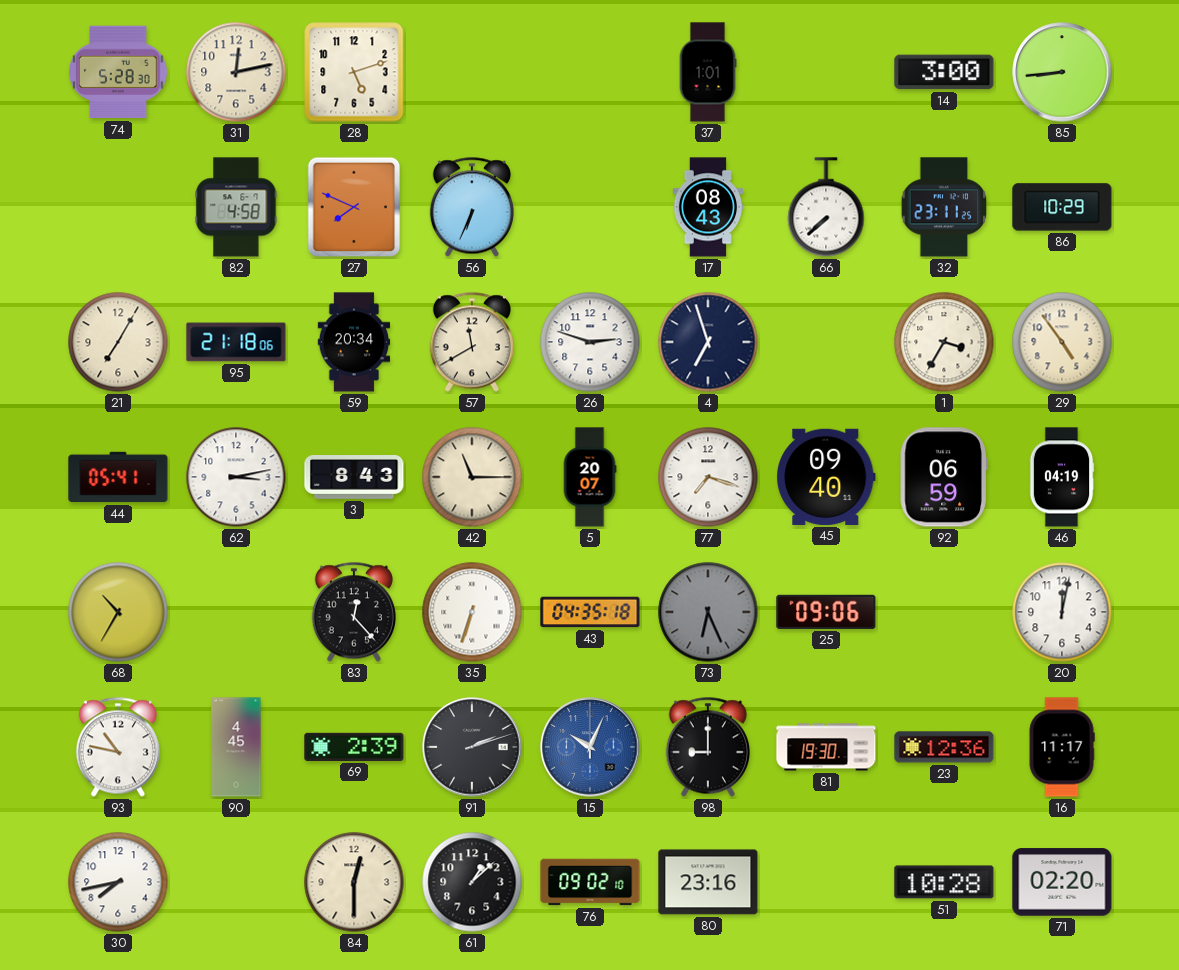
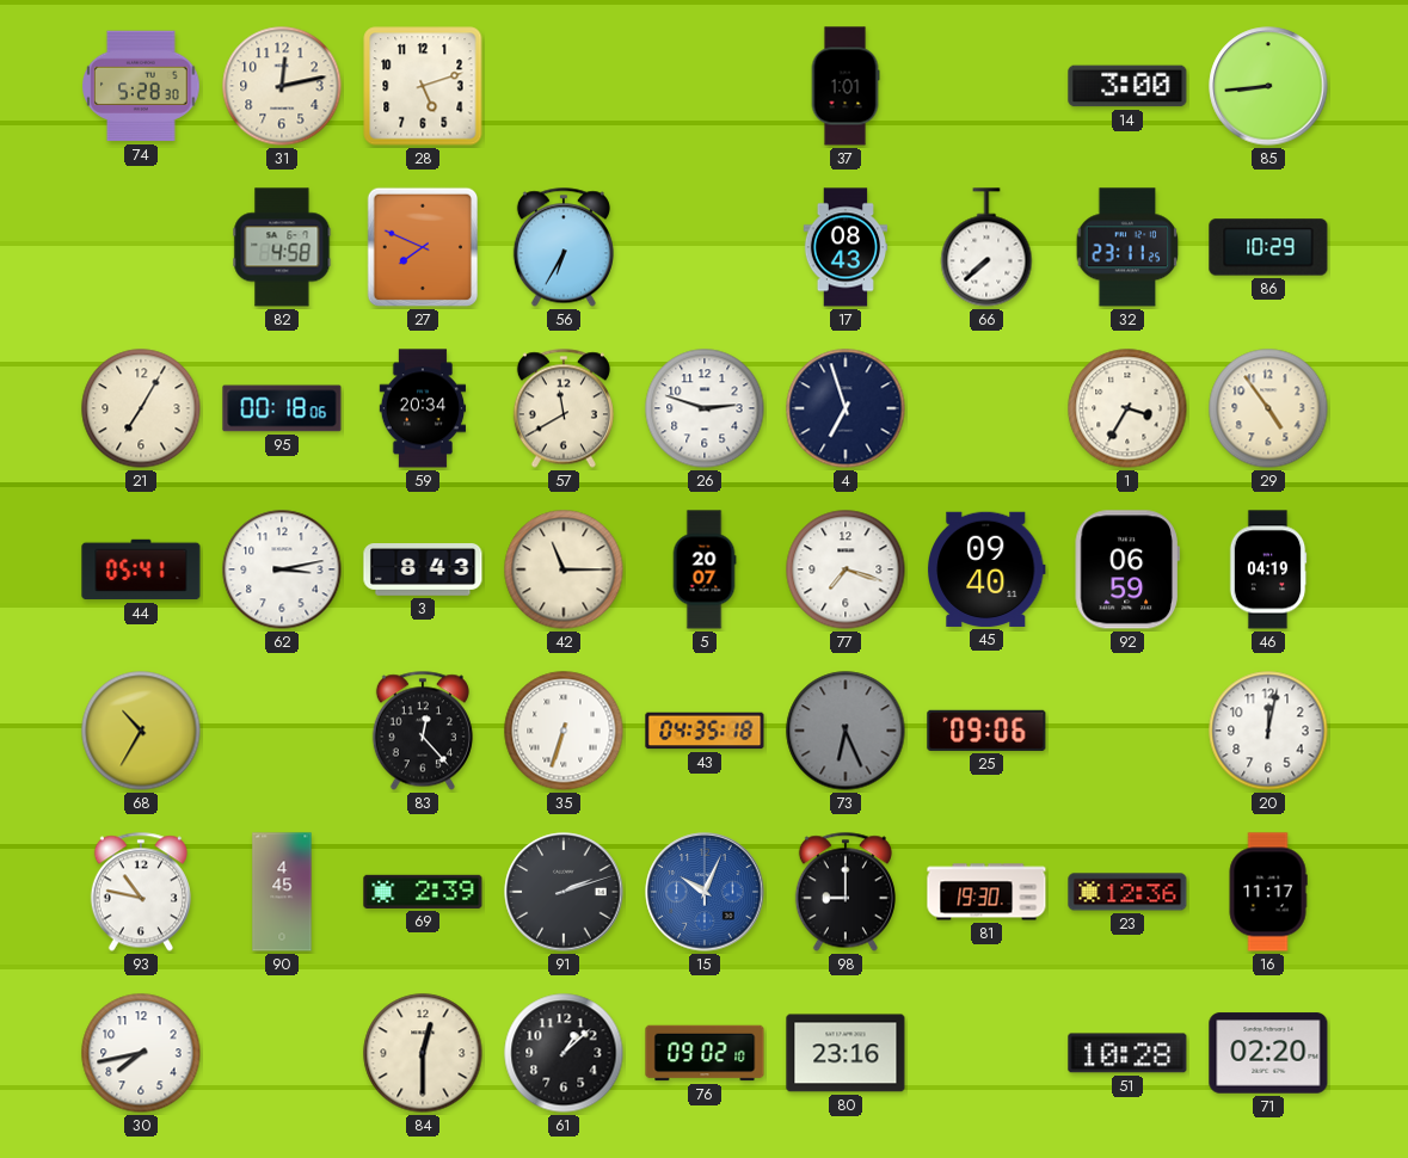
56: 6:34 -> 6:35 (564, 247)
95: 21:18 -> 00:18 (282, 408)
